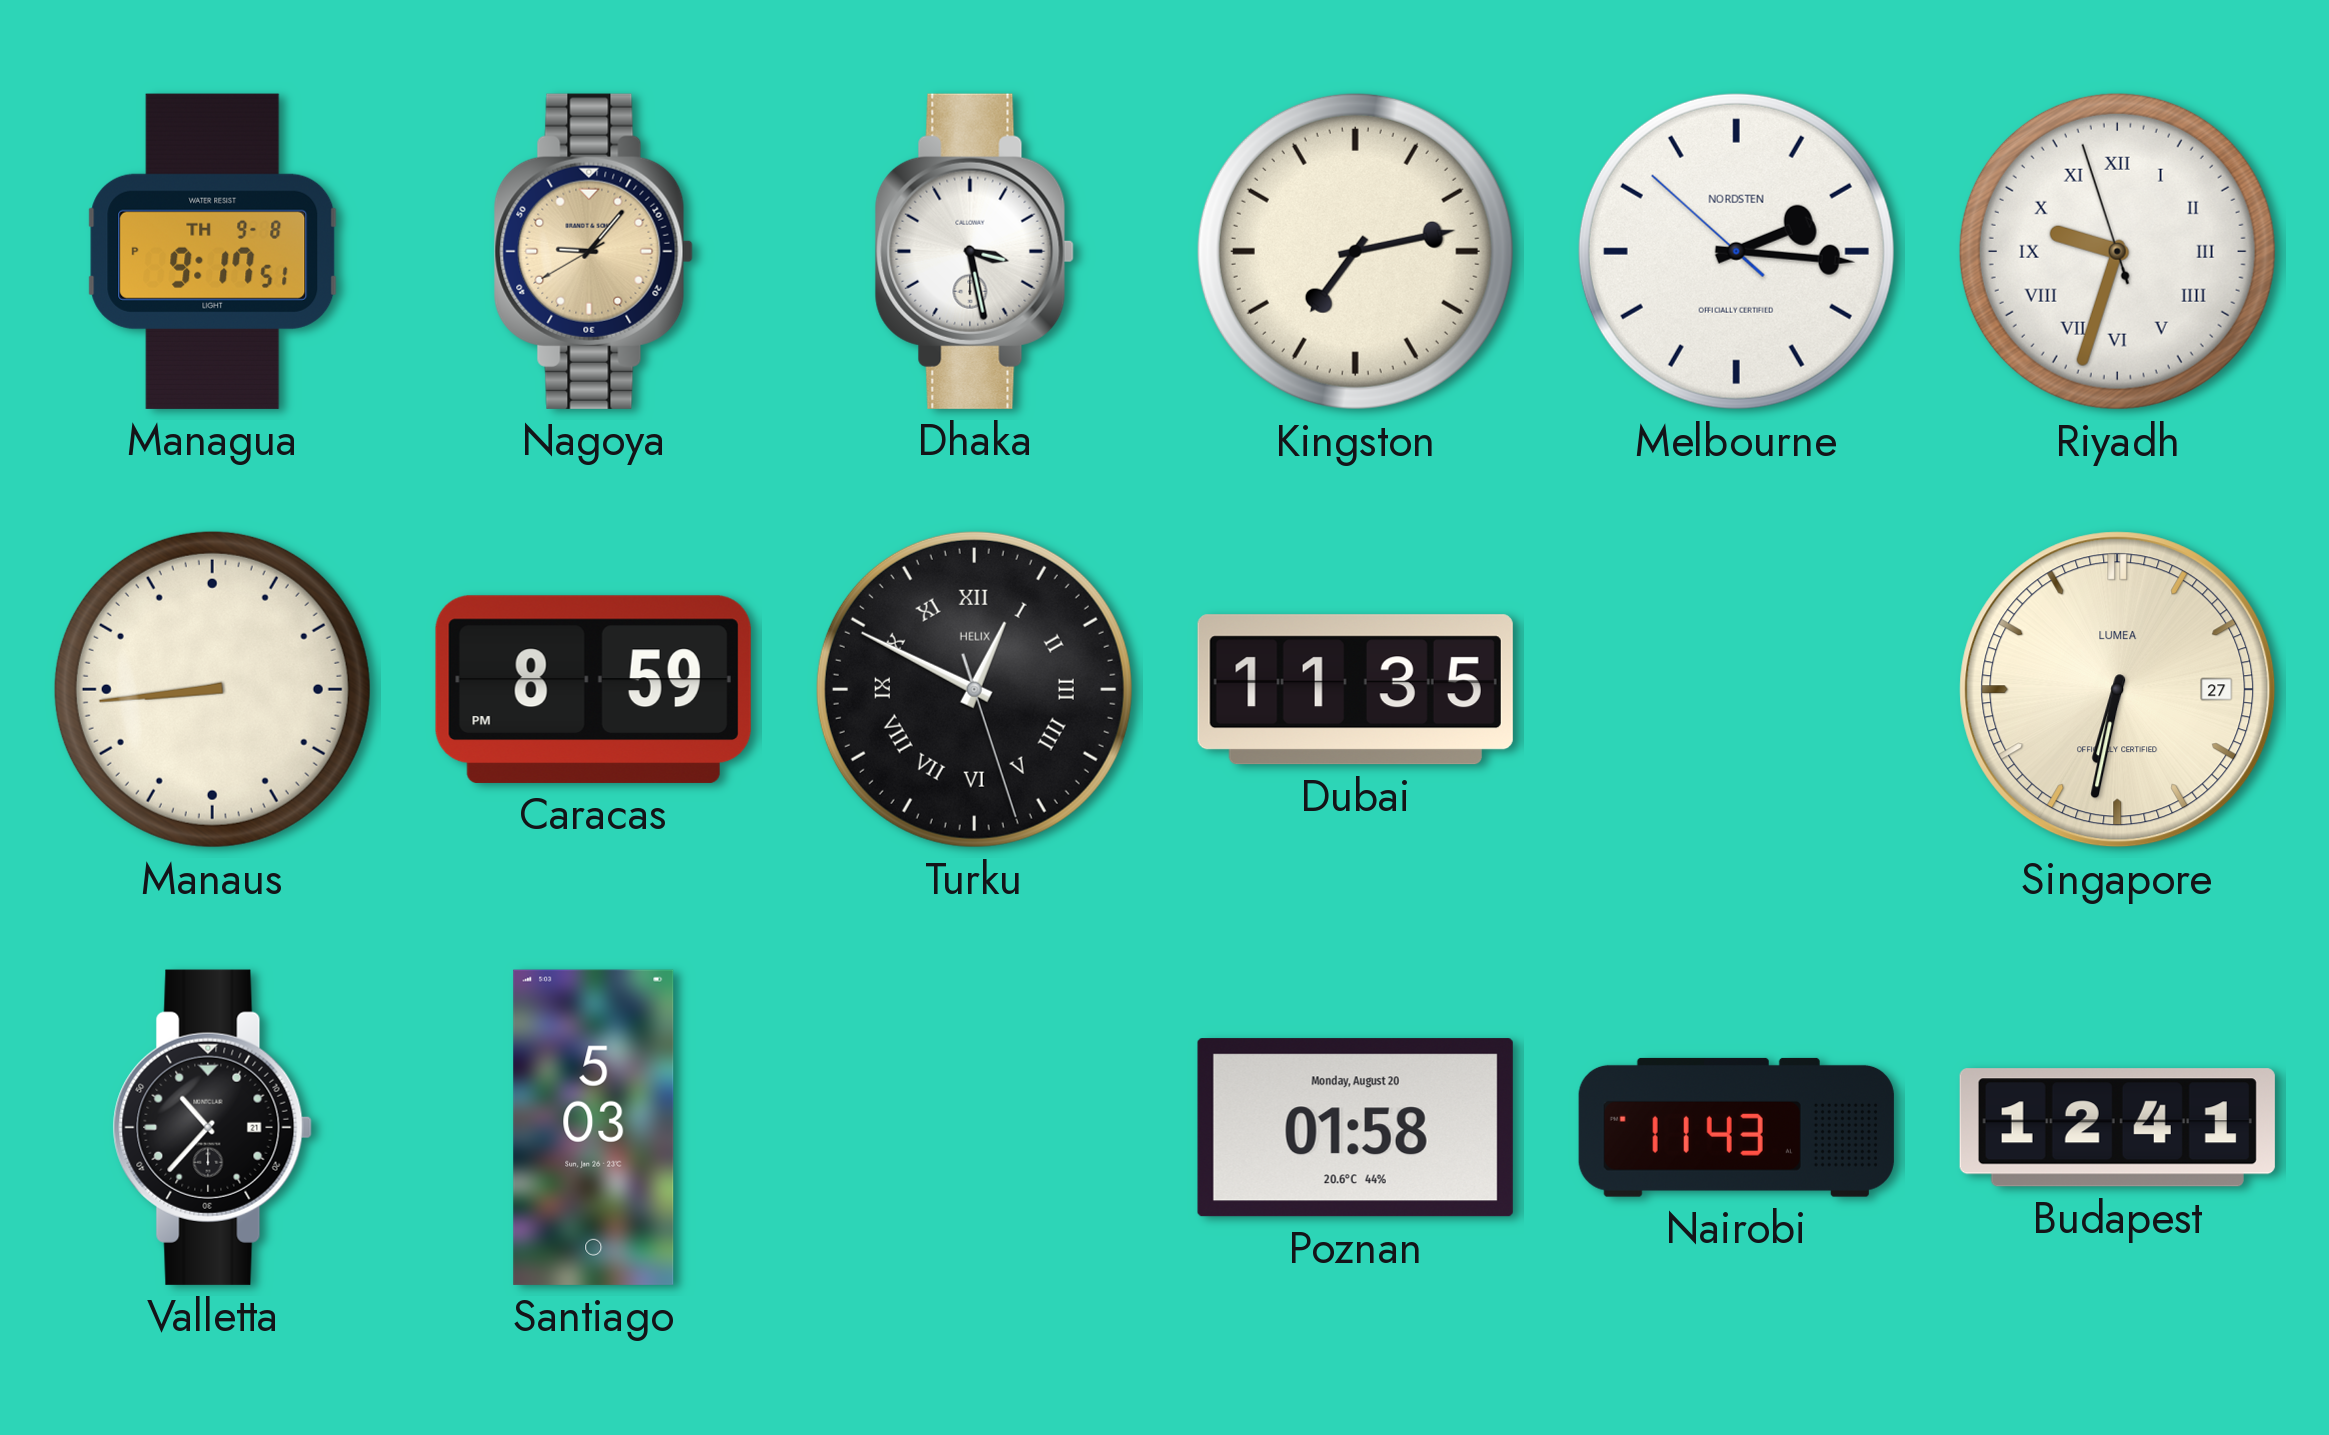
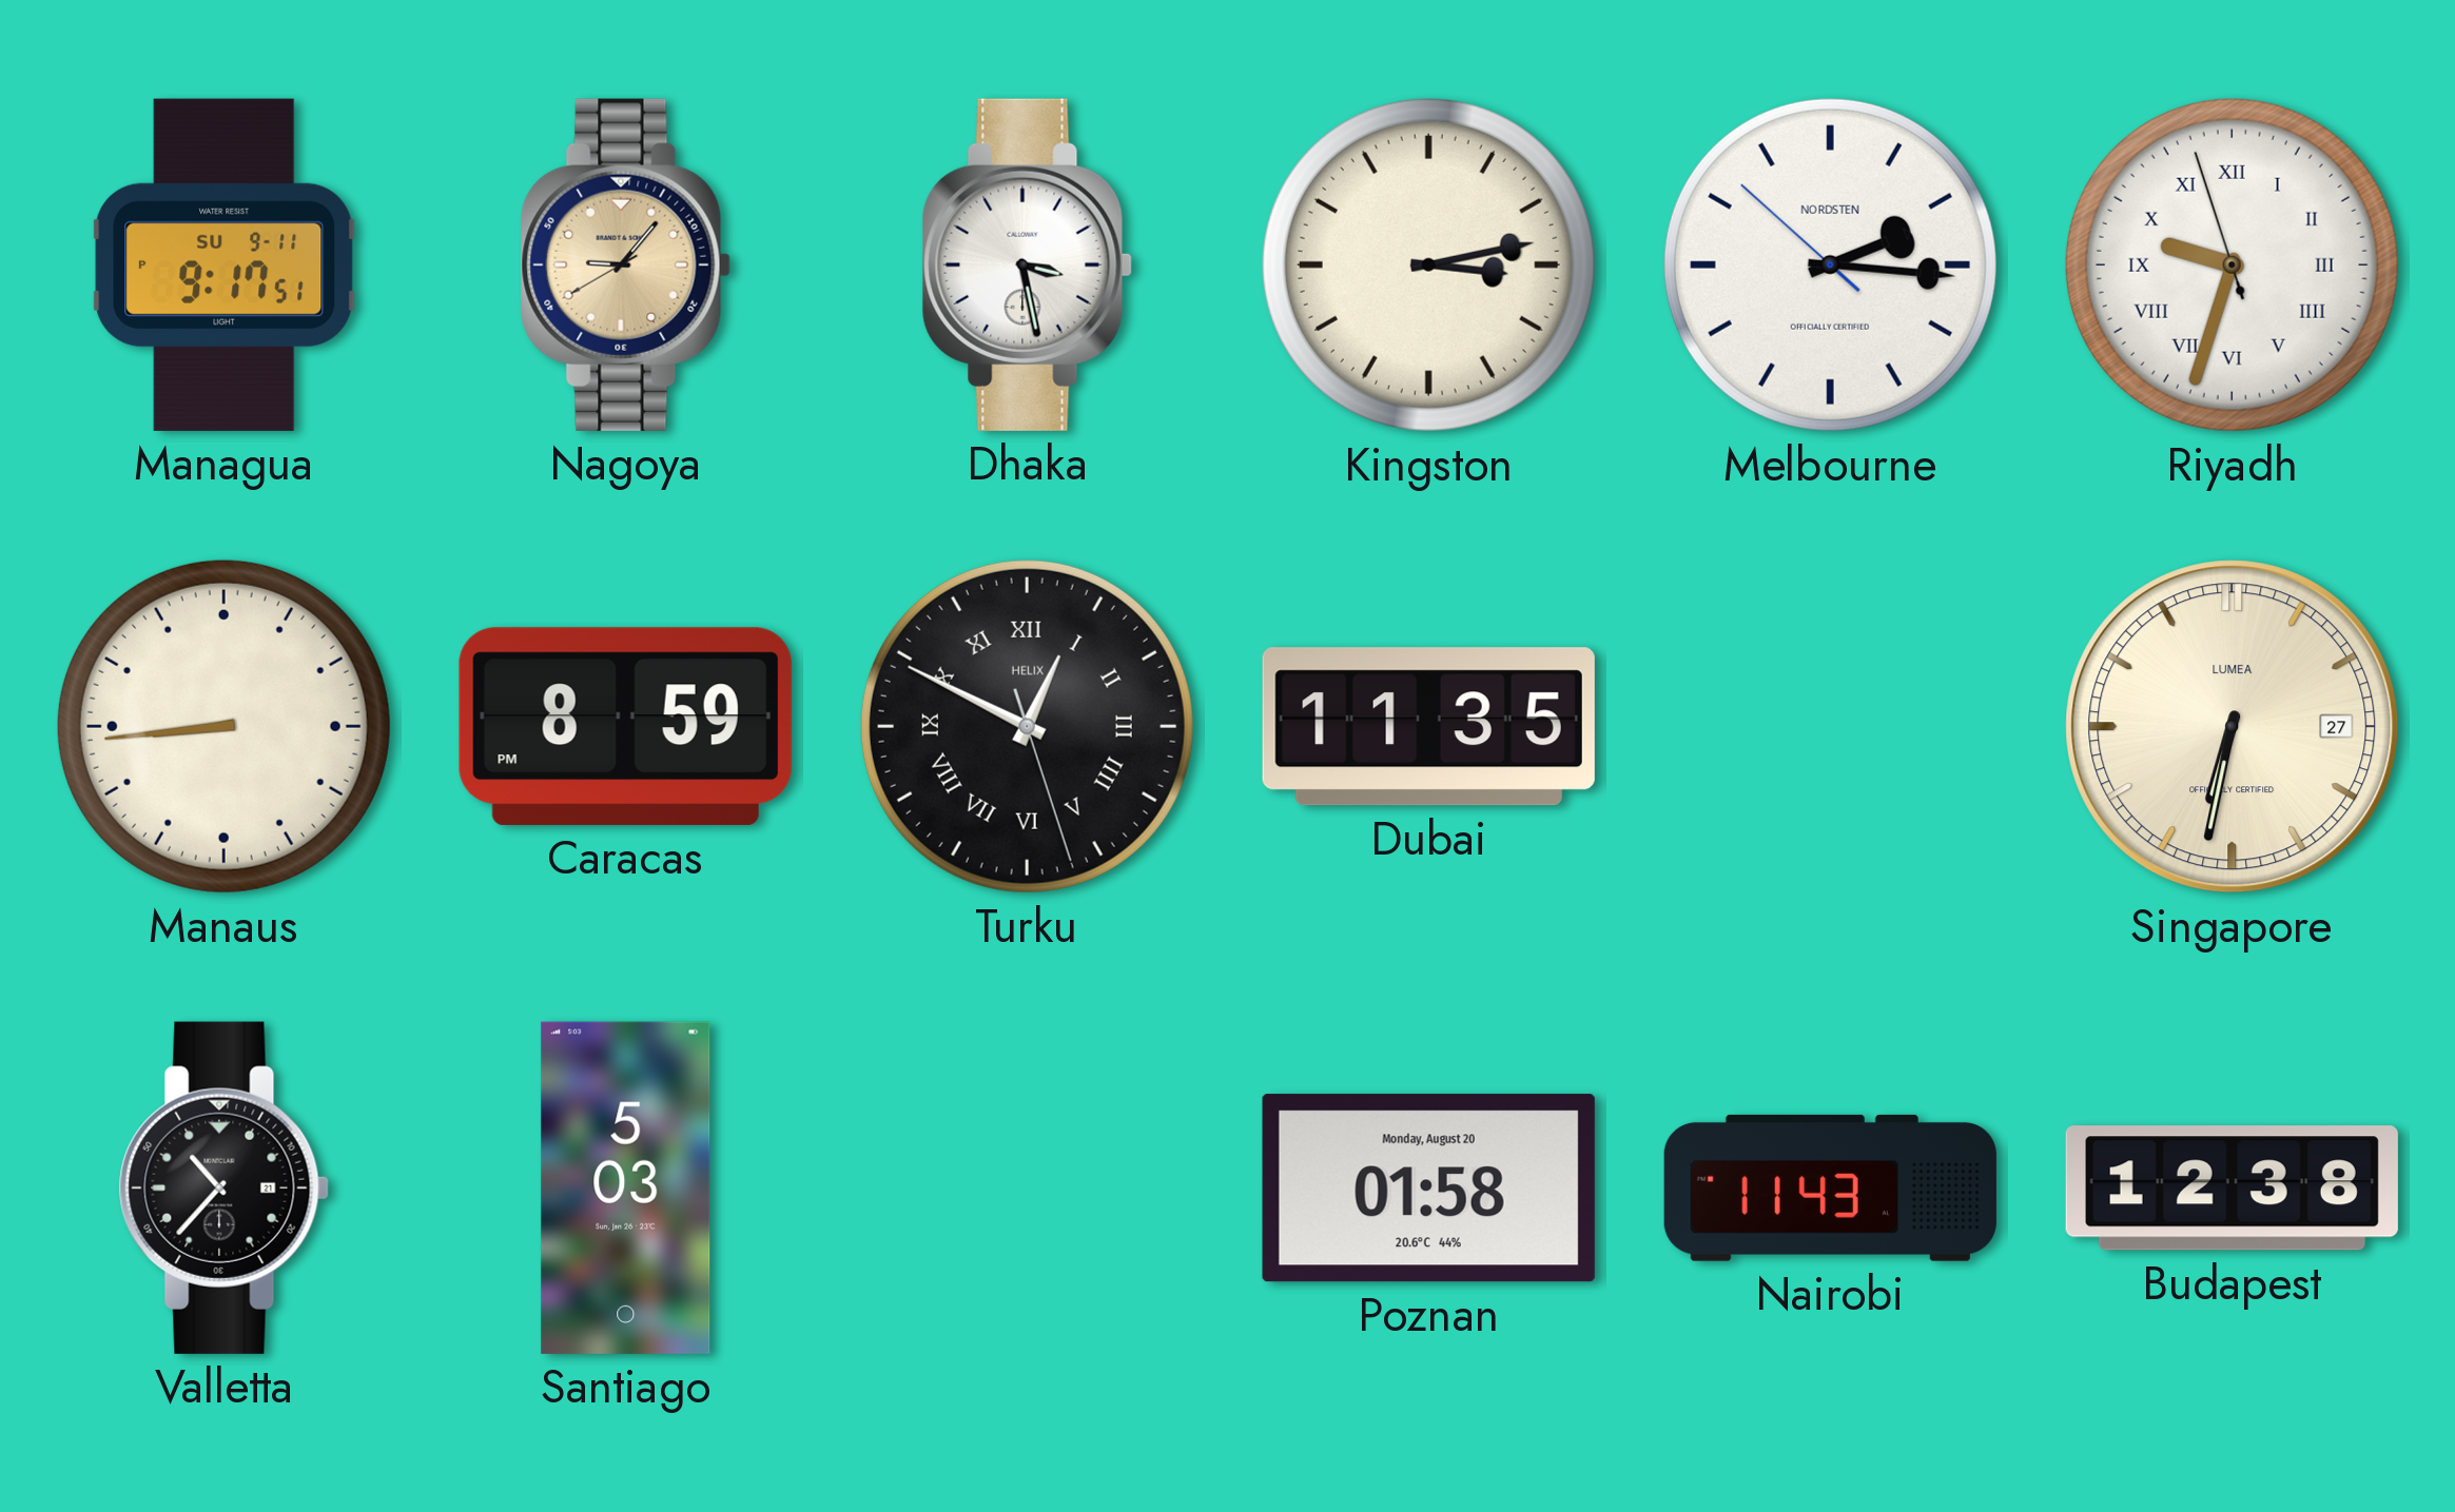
Managua date: TH 9-8 -> SU 9-11 (225, 264)
Kingston: 7:13 -> 3:13 (1428, 264)
Budapest: 12:41 -> 12:38 (2232, 1189)
